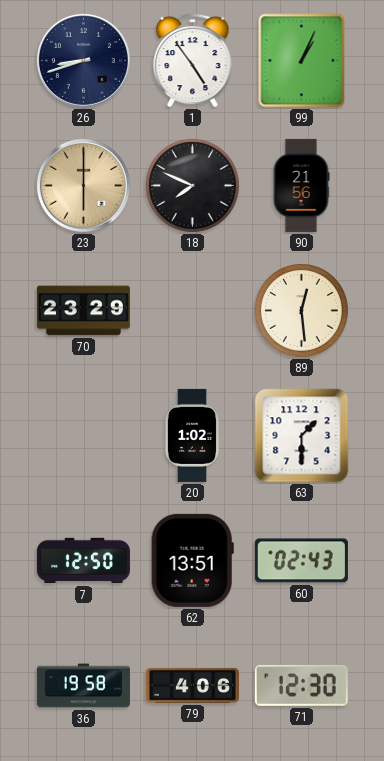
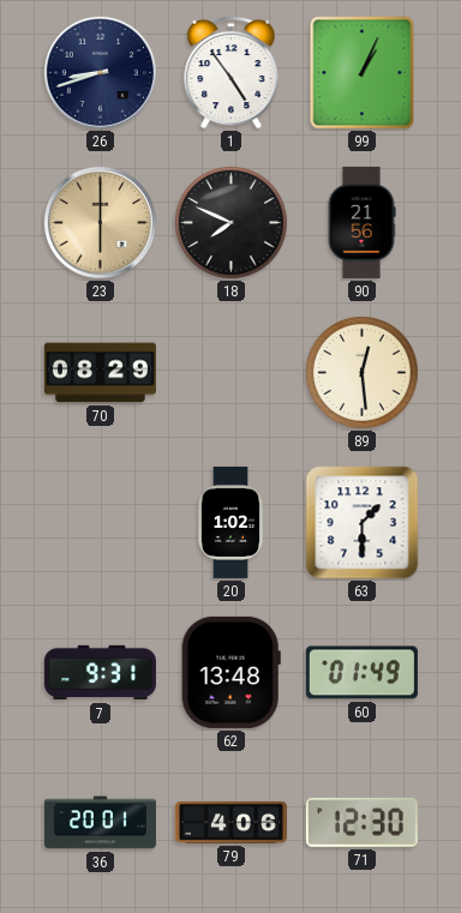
70: 23:29 -> 08:29 (100, 373)
7: 12:50 -> 9:31 (100, 673)
62: 13:51 -> 13:48 (230, 672)
60: 02:43 -> 01:49 (361, 673)
36: 19:58 -> 20:01 (100, 823)
